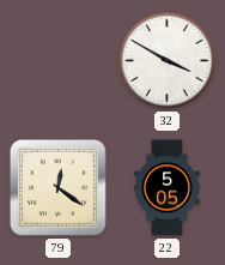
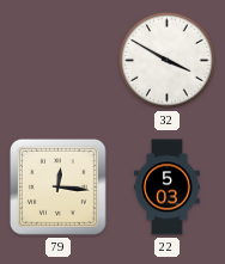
79: 12:21 -> 12:16 (57, 186)
22: 5:05 -> 5:03 (168, 188)
